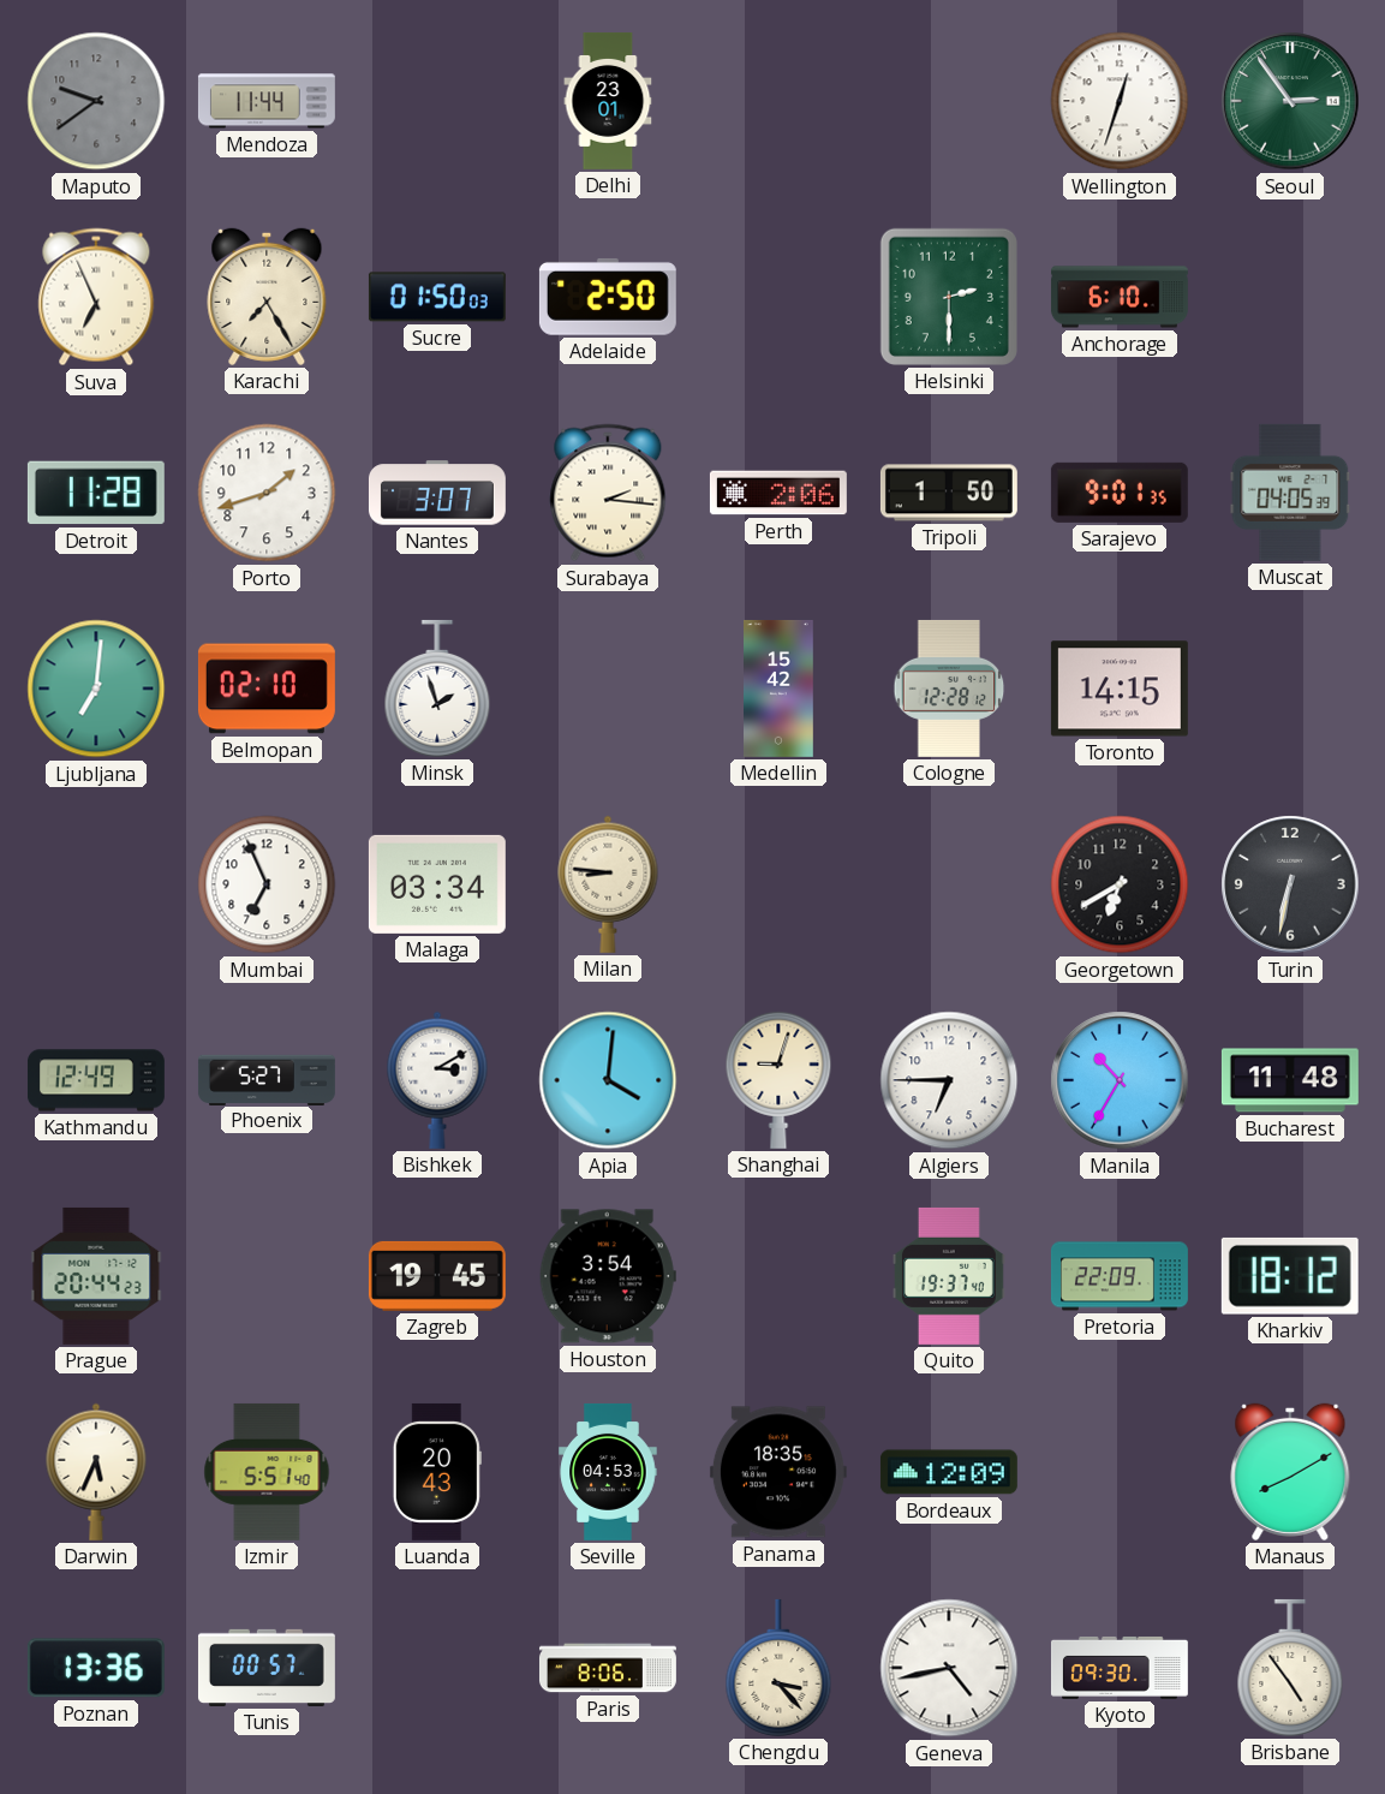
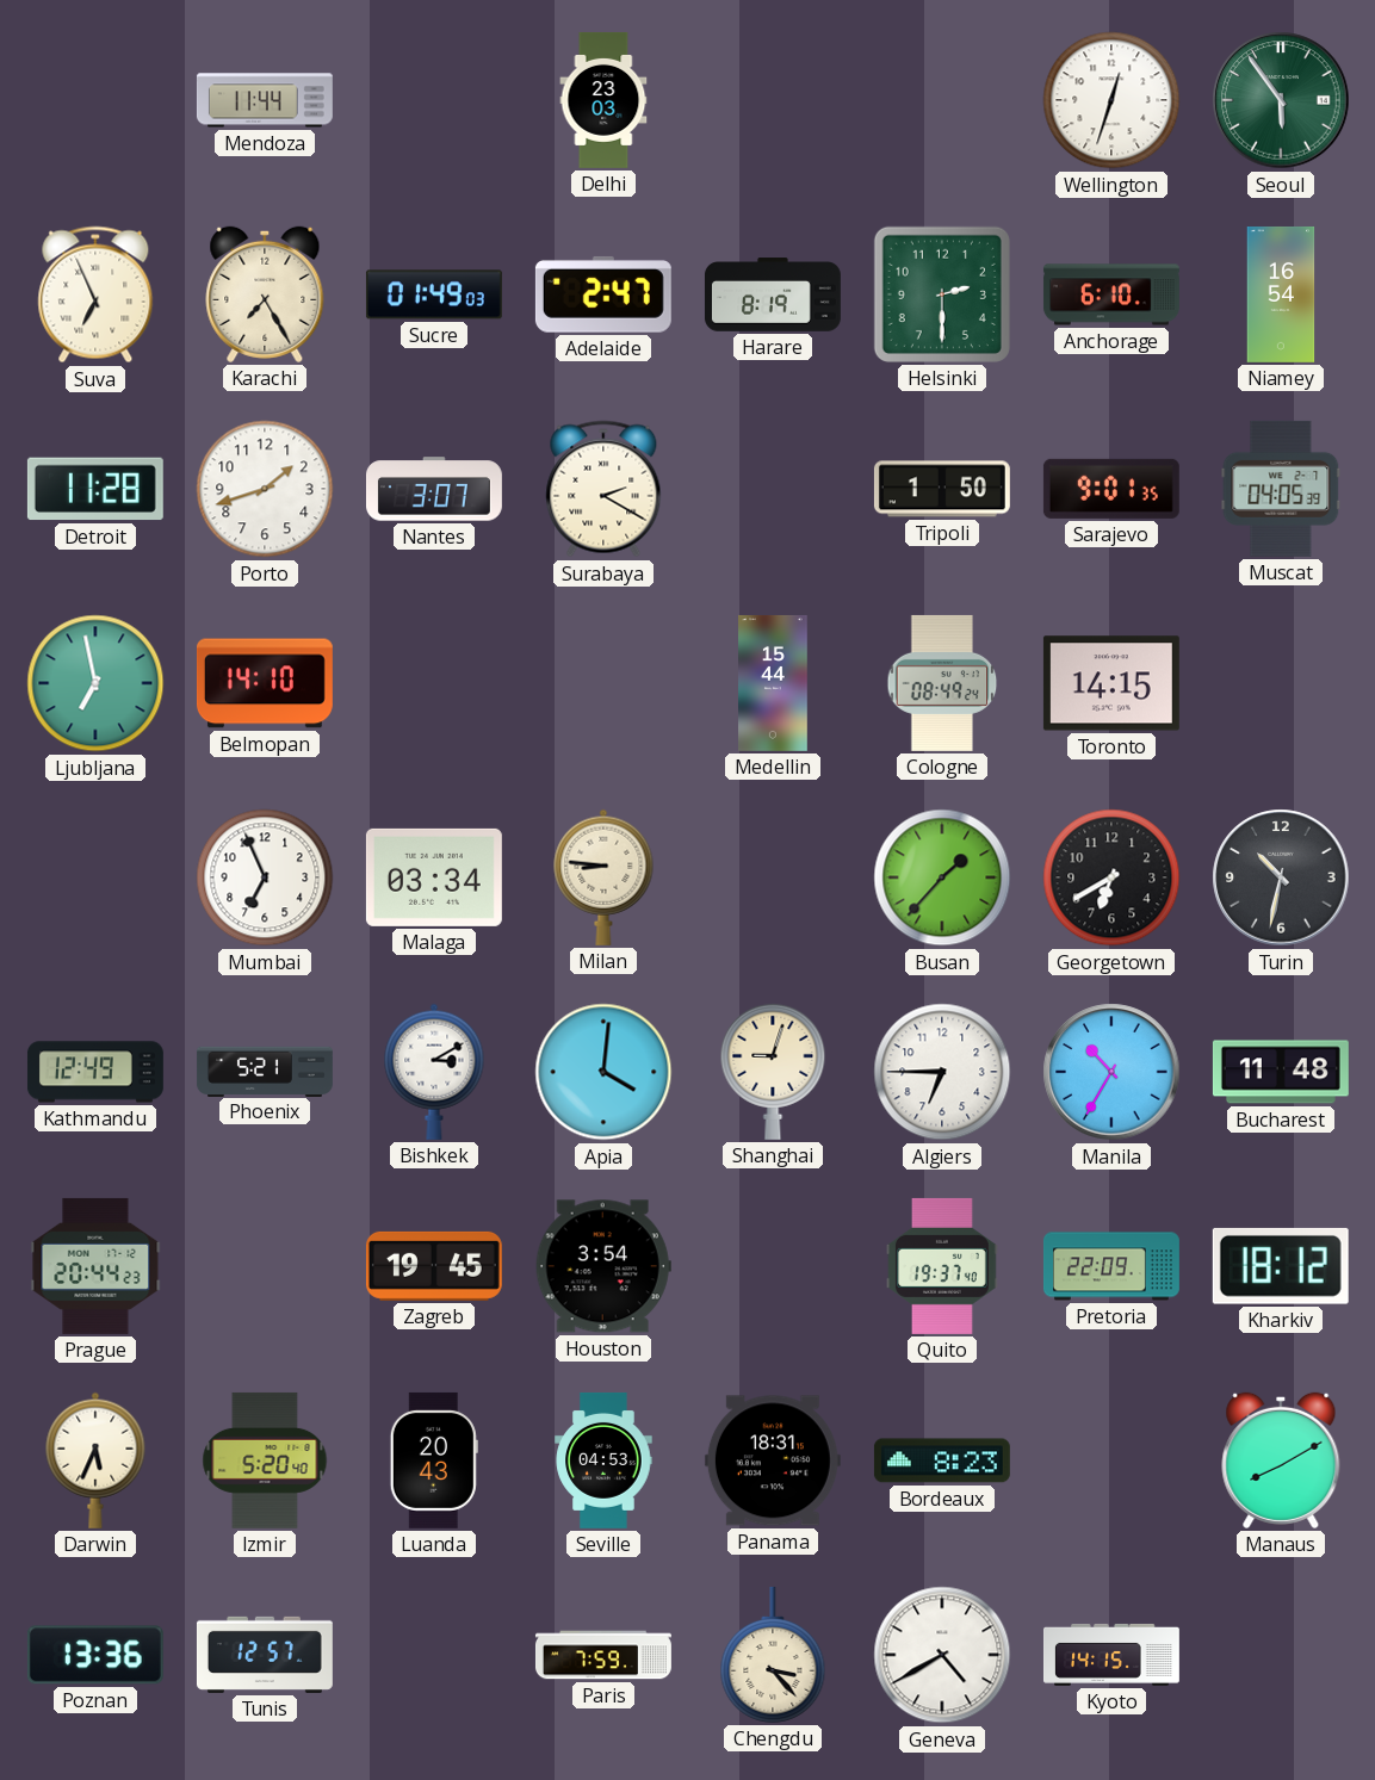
Maputo: 9:39 -> none (96, 101)
Delhi: 23:01 -> 23:03 (603, 100)
Seoul: 2:54 -> 5:54 (1281, 100)
Sucre: 01:50 -> 01:49 (434, 294)
Adelaide: 2:50 -> 2:47 (603, 294)
Harare: none -> 8:19 (773, 294)
Niamey: none -> 16:54 (1281, 294)
Surabaya: 2:16 -> 2:20 (603, 489)
Perth: 2:06 -> none (778, 493)
Ljubljana: 7:01 -> 6:58 (95, 683)
Belmopan: 02:10 -> 14:10 (265, 683)
Minsk: 1:57 -> none (437, 689)
Medellin: 15:42 -> 15:44 (774, 683)
Cologne: 12:28 -> 08:49 (942, 683)
Busan: none -> 1:37 (942, 877)
Turin: 6:32 -> 10:32 (1281, 877)
Phoenix: 5:27 -> 5:21 (265, 1071)
Izmir: 5:51 -> 5:20 (265, 1460)
Panama: 18:35 -> 18:31 (773, 1460)
Bordeaux: 12:09 -> 8:23 (942, 1460)
Tunis: 00:57 -> 12:57 (265, 1655)
Paris: 8:06 -> 7:59 (603, 1655)
Geneva: 4:43 -> 4:40 (942, 1655)
Kyoto: 09:30 -> 14:15 (1111, 1655)
Brisbane: 4:54 -> none (1290, 1668)
